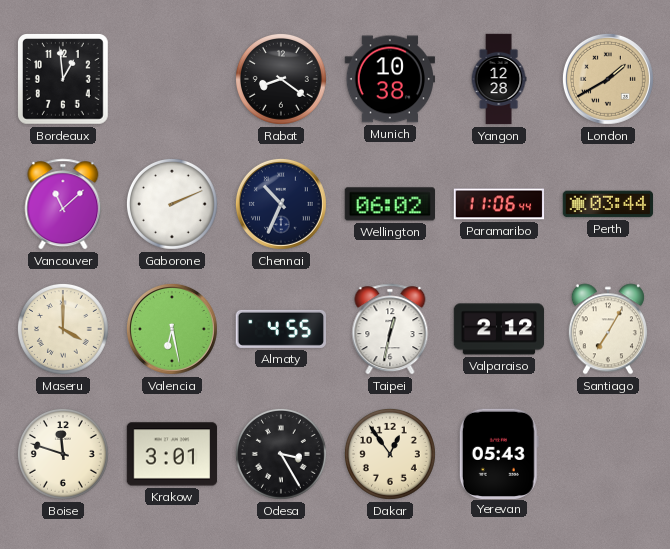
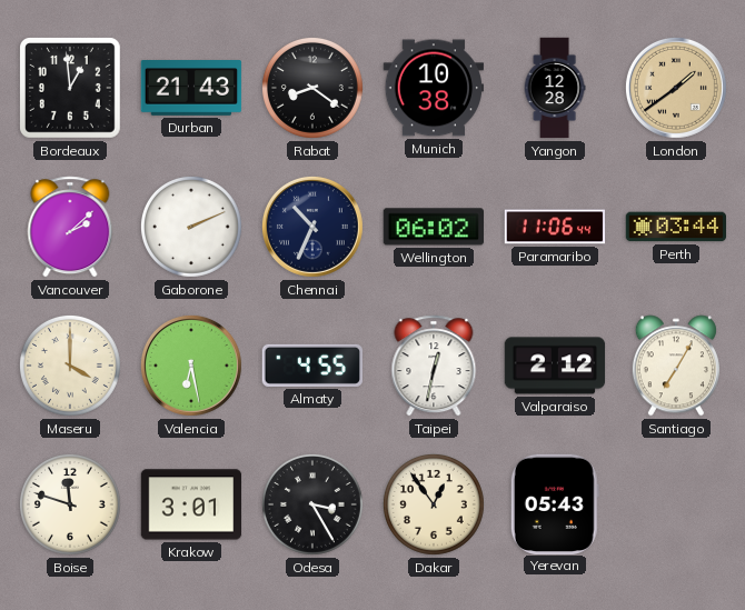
Durban: none -> 21:43 (191, 89)
London: 1:40 -> 1:39 (676, 88)
Vancouver: 11:08 -> 2:08 (70, 227)
